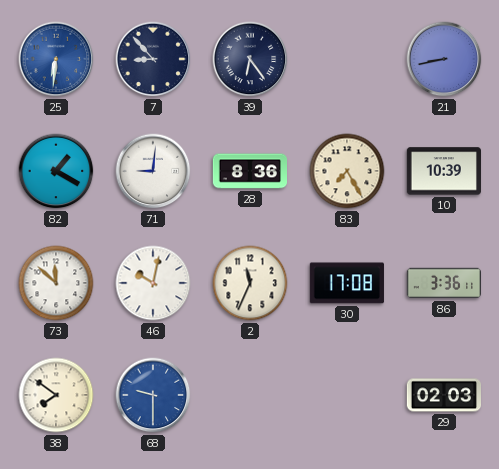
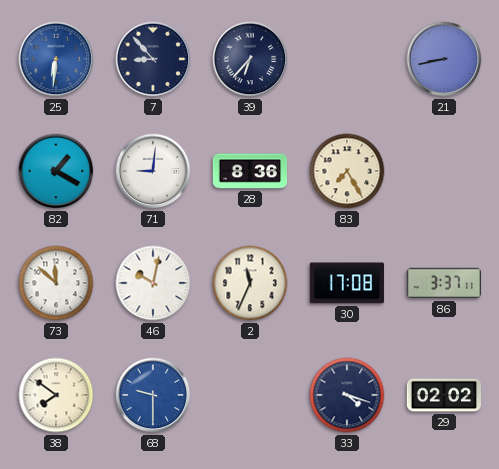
39: 6:24 -> 6:37 (250, 59)
10: 10:39 -> none (443, 171)
86: 3:36 -> 3:37 (443, 283)
33: none -> 4:18 (347, 395)
29: 02:03 -> 02:02 (443, 395)
